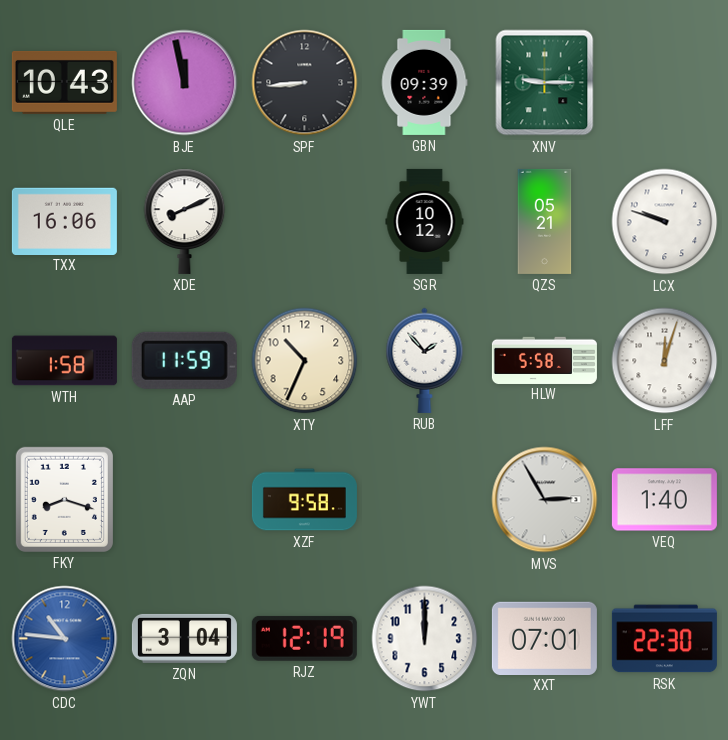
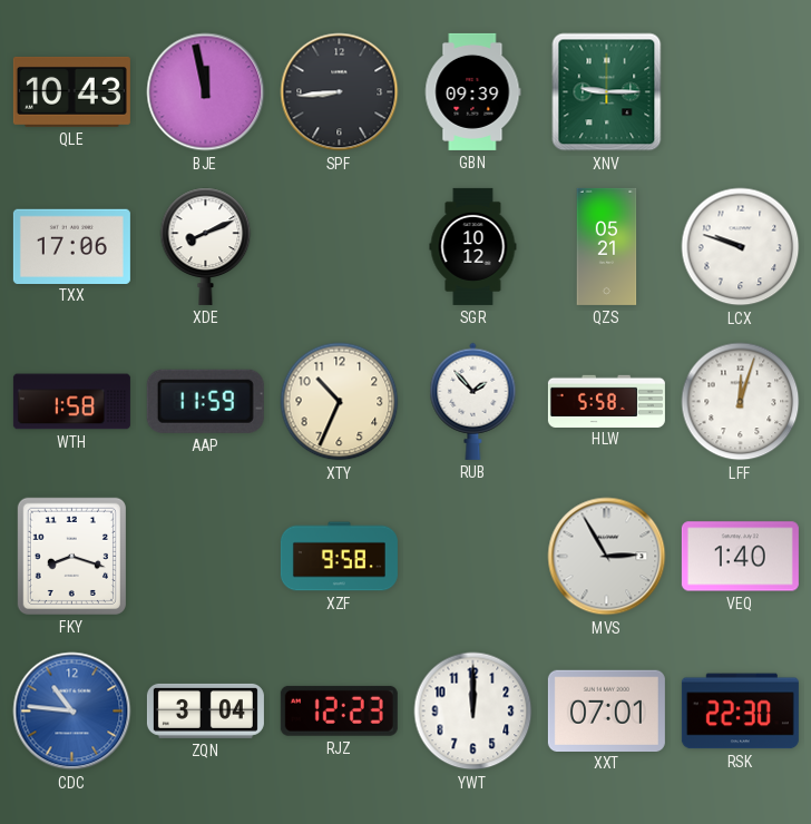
TXX: 16:06 -> 17:06 (71, 246)
RJZ: 12:19 -> 12:23 (339, 710)
